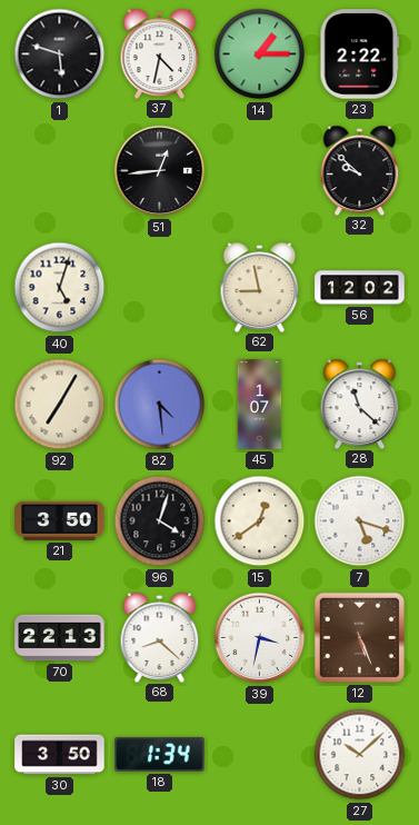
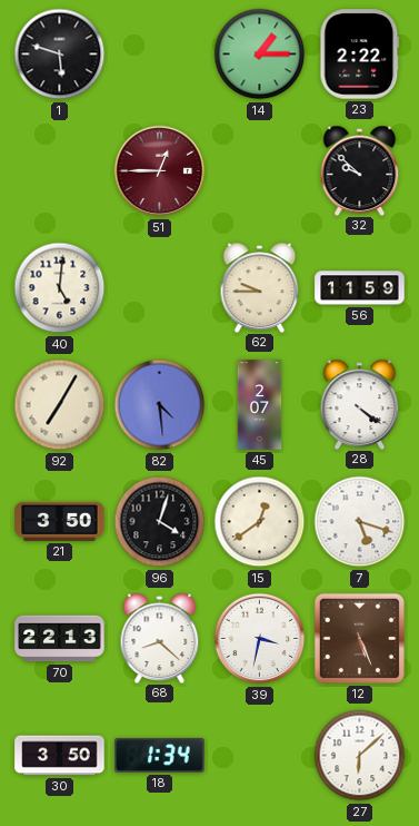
37: 4:32 -> none (160, 53)
51: 12:44 -> 12:45 (160, 171)
51 dial: black -> burgundy (160, 171)
40: 5:03 -> 5:01 (60, 288)
62: 8:58 -> 9:45 (260, 287)
56: 12:02 -> 11:59 (360, 288)
45: 1:07 -> 2:07 (260, 405)
28: 11:22 -> 4:21 (360, 404)
27: 10:08 -> 6:08 (360, 756)
